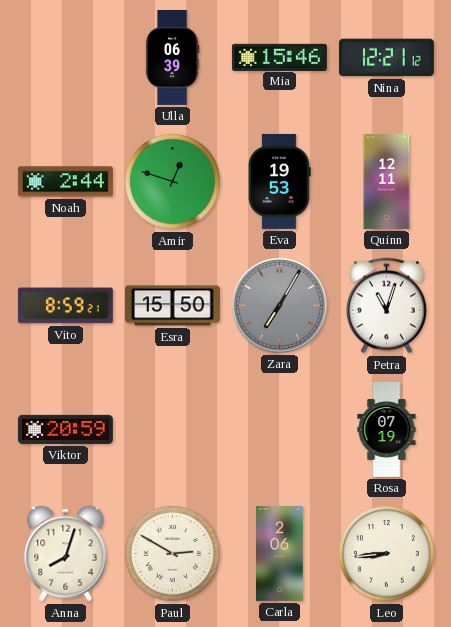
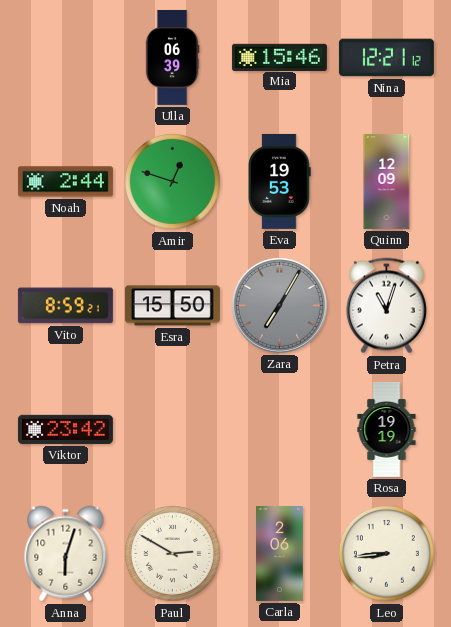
Quinn: 12:11 -> 12:09 (387, 181)
Viktor: 20:59 -> 23:42 (65, 429)
Rosa: 07:19 -> 19:19 (387, 429)
Anna: 8:03 -> 6:03 (66, 554)
